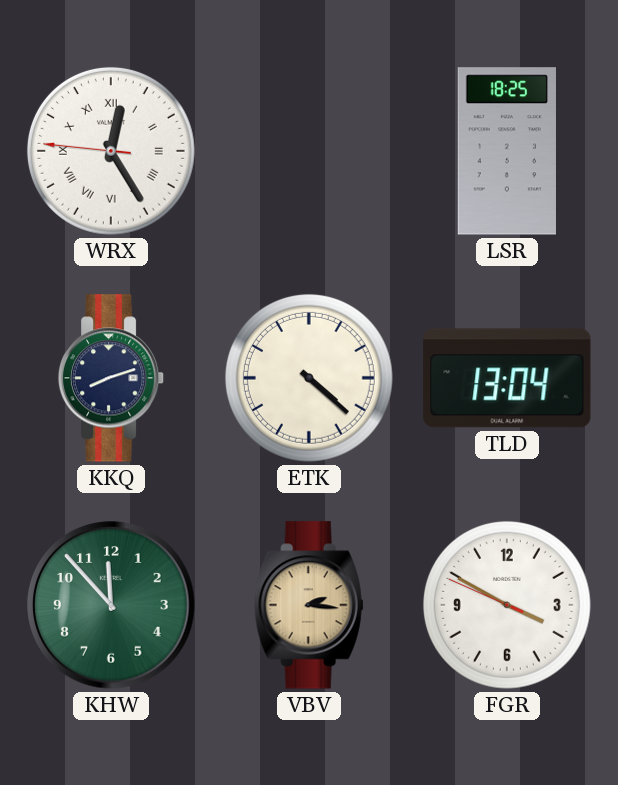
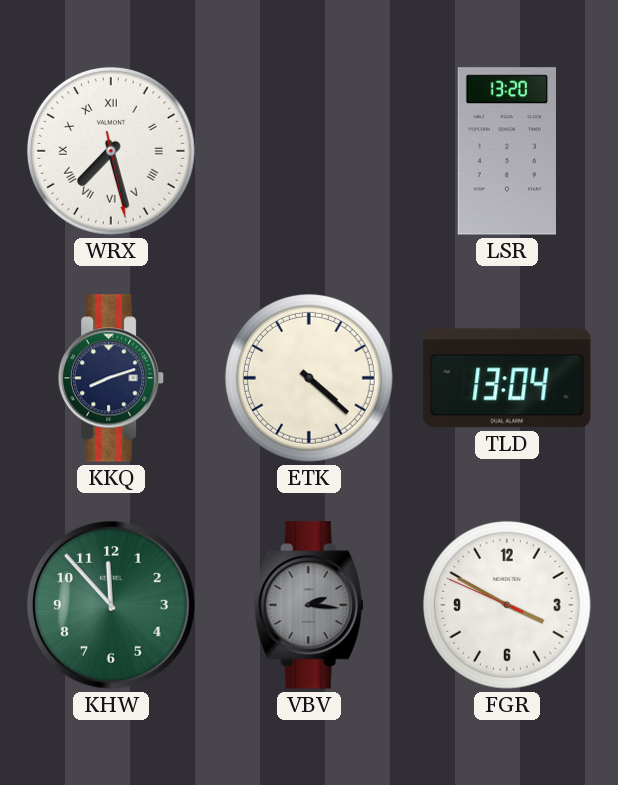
WRX: 12:24 -> 7:27 (111, 151)
LSR: 18:25 -> 13:20 (507, 151)
VBV dial: champagne -> grey (309, 605)
